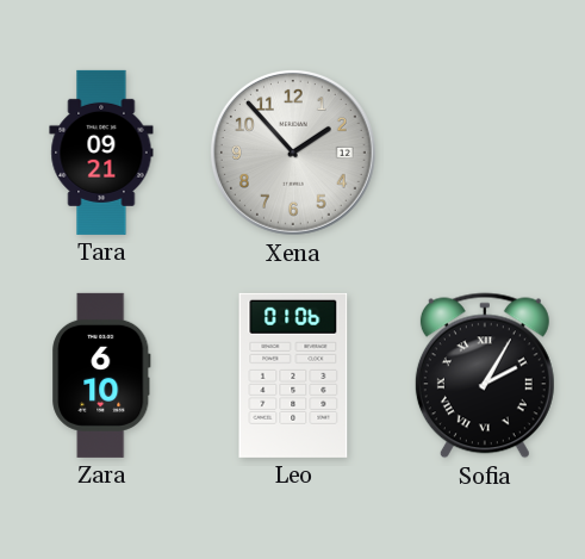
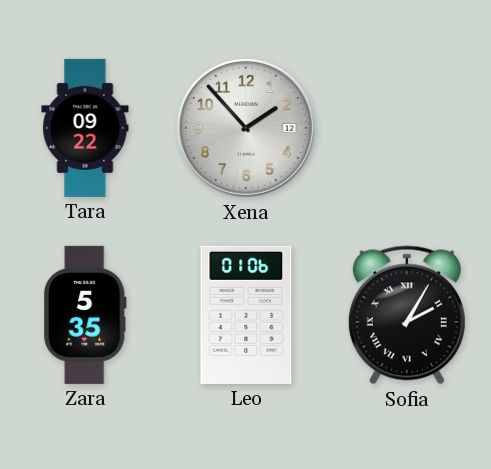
Tara: 09:21 -> 09:22 (85, 128)
Zara: 6:10 -> 5:35 (85, 315)
